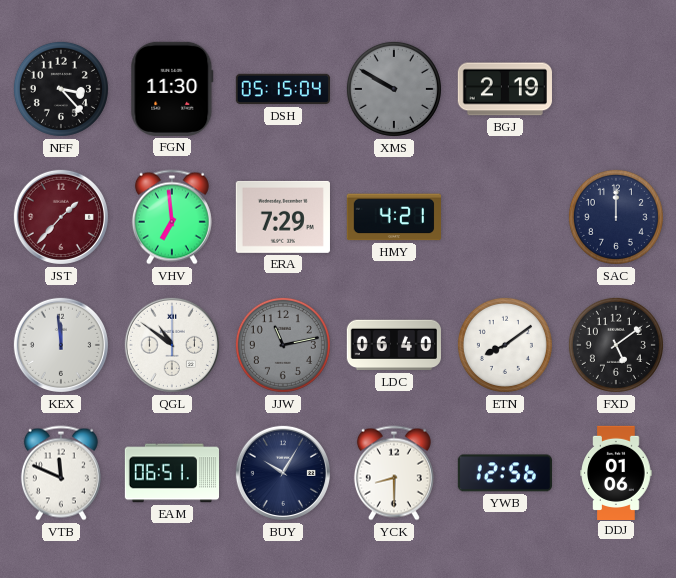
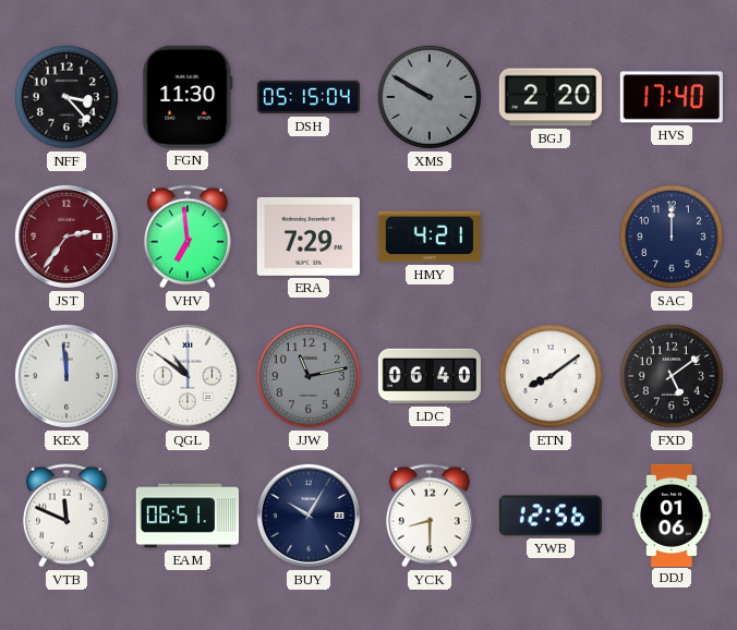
BGJ: 2:19 -> 2:20 (551, 97)
HVS: none -> 17:40 (672, 97)
JST: 1:37 -> 2:36 (67, 237)
